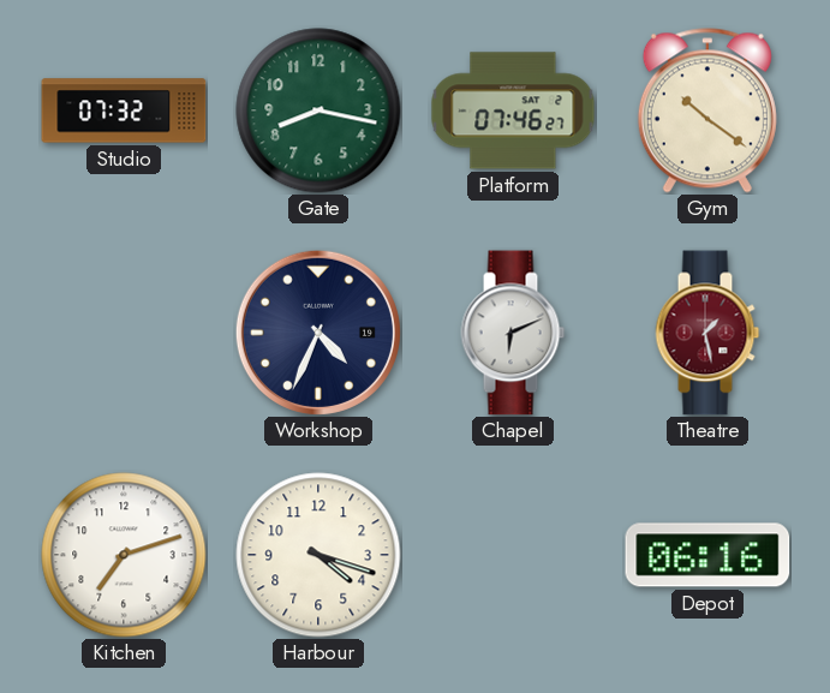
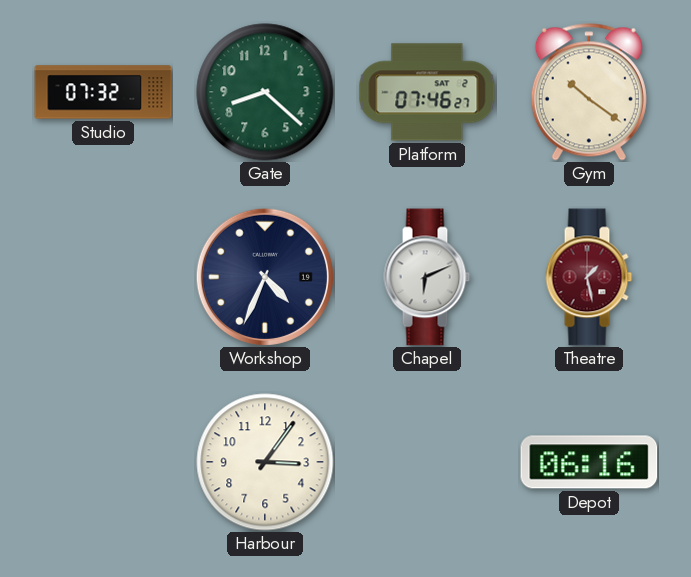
Gate: 8:17 -> 8:22 (265, 92)
Kitchen: 7:12 -> none (124, 555)
Harbour: 4:18 -> 3:06 (265, 462)
